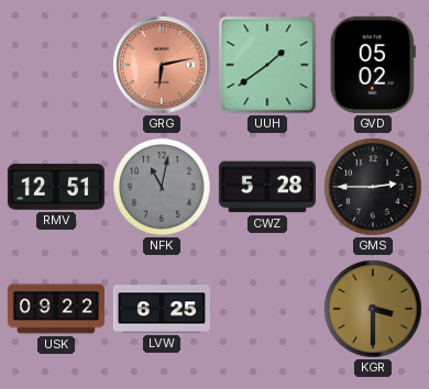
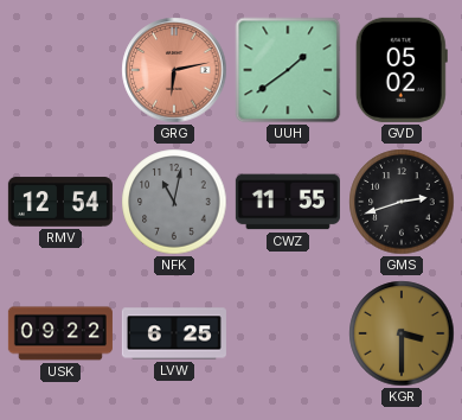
RMV: 12:51 -> 12:54 (60, 202)
CWZ: 5:28 -> 11:55 (288, 202)
GMS: 2:45 -> 2:42 (402, 202)
